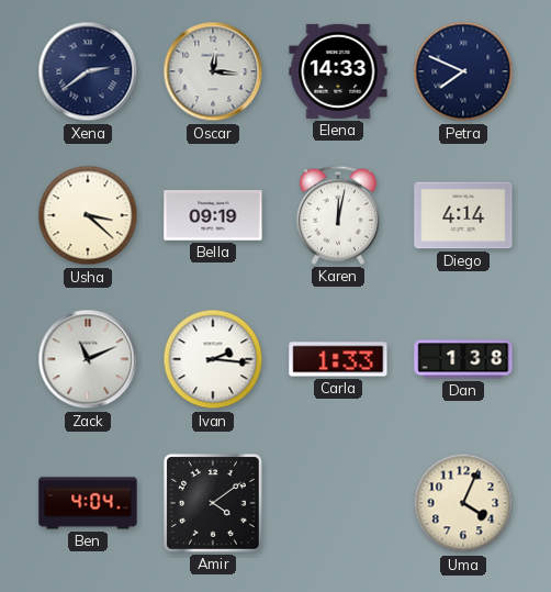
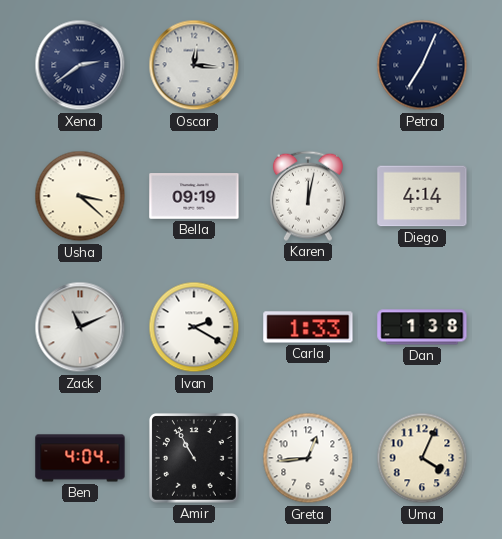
Elena: 14:33 -> none (338, 71)
Petra: 7:49 -> 7:04 (422, 65)
Ivan: 2:16 -> 2:20 (194, 327)
Amir: 4:09 -> 10:55 (194, 458)
Greta: none -> 12:44 (308, 458)
